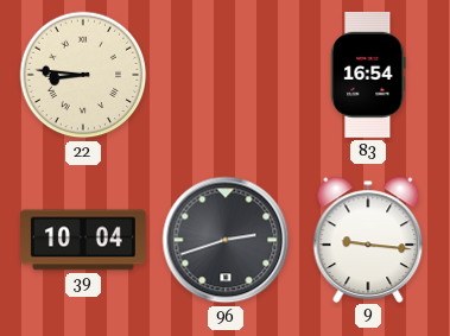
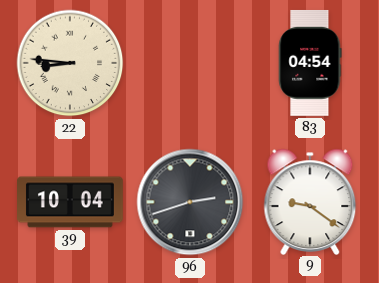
83: 16:54 -> 04:54 (310, 63)
9: 9:16 -> 9:21 (310, 201)
